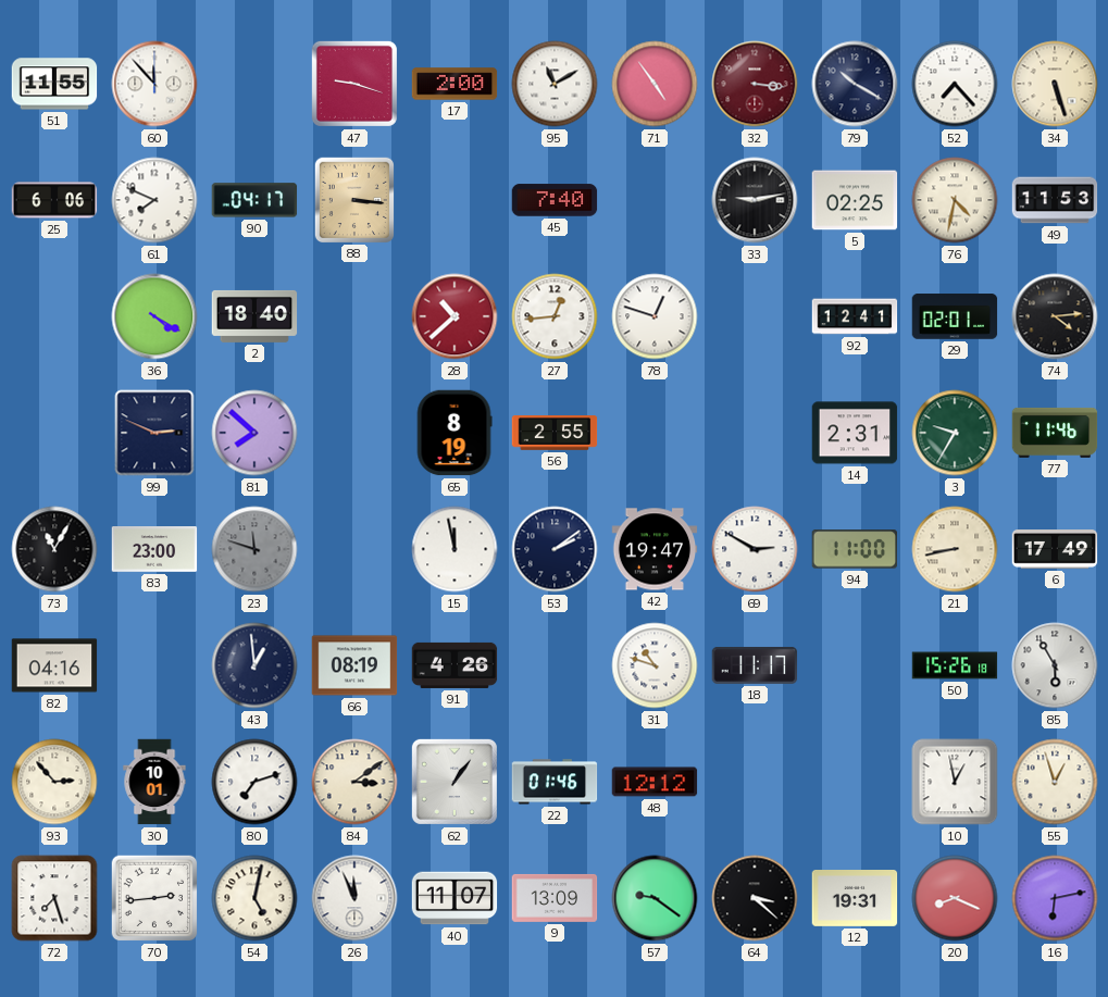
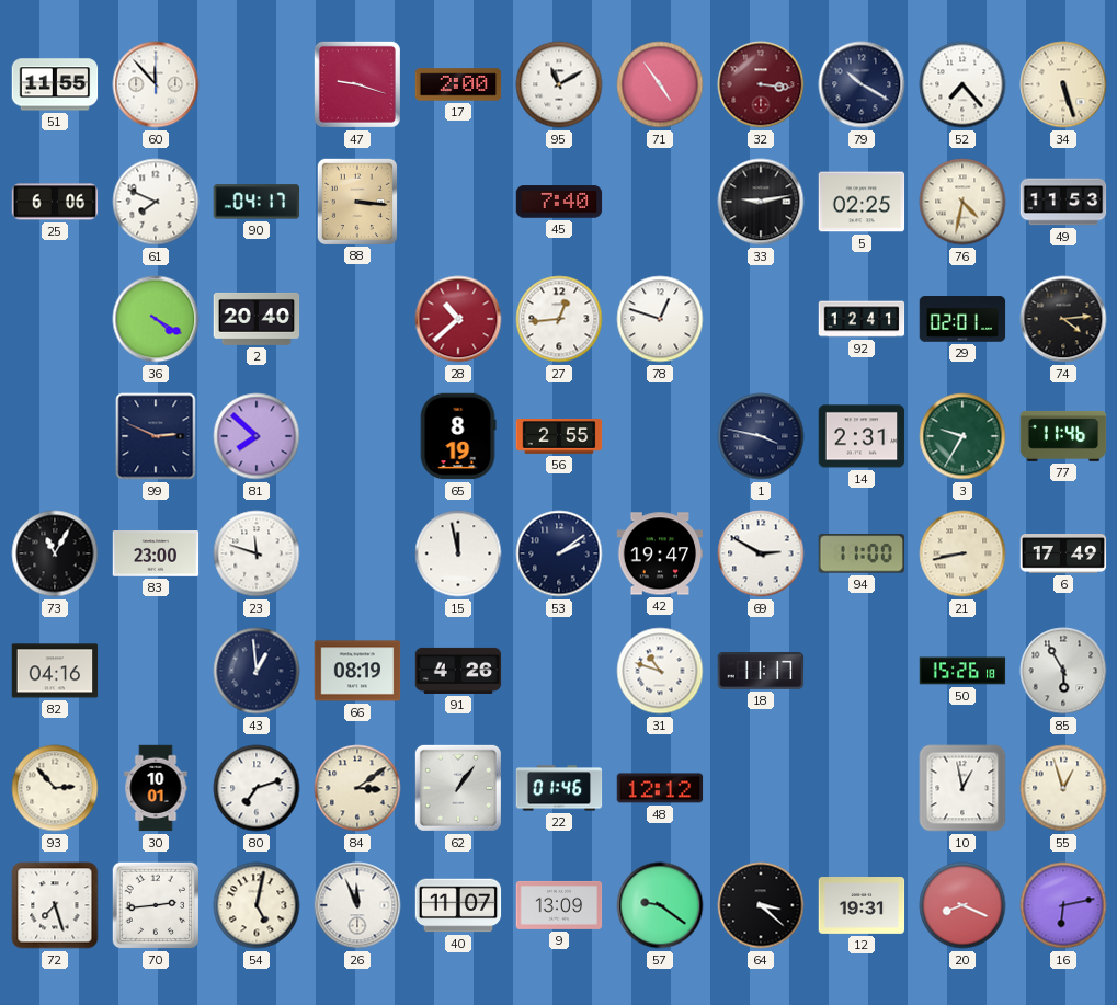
2: 18:40 -> 20:40 (257, 319)
1: none -> 3:47 (761, 436)
23 dial: grey -> white (257, 553)
